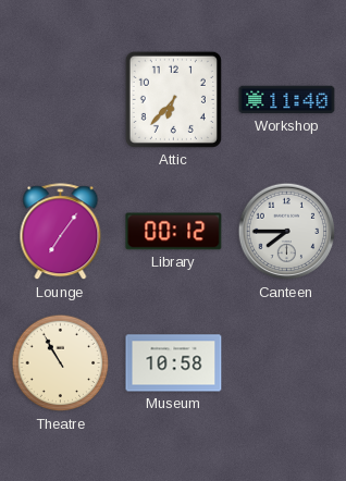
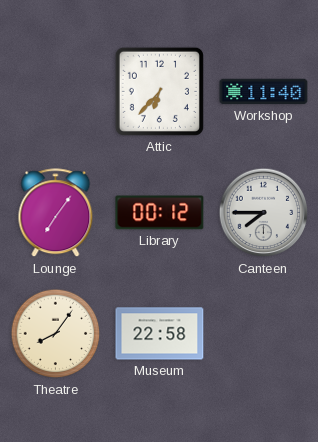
Theatre: 10:55 -> 8:06 (56, 334)
Museum: 10:58 -> 22:58 (160, 334)
